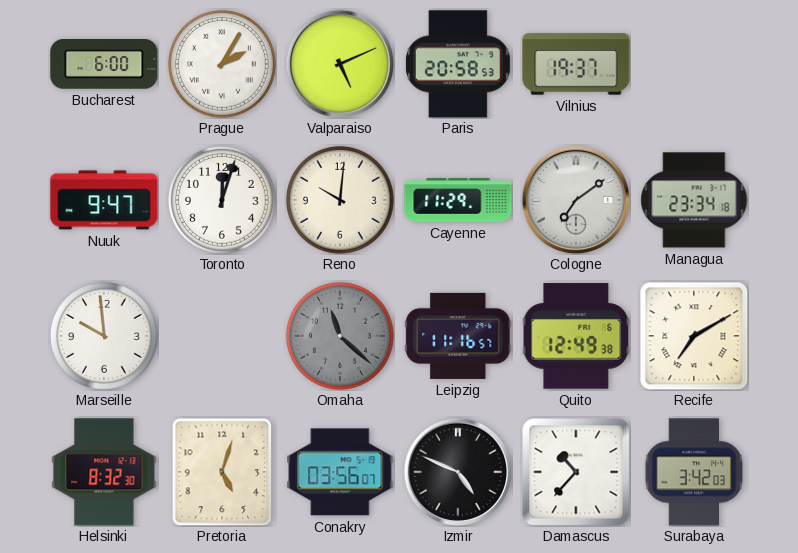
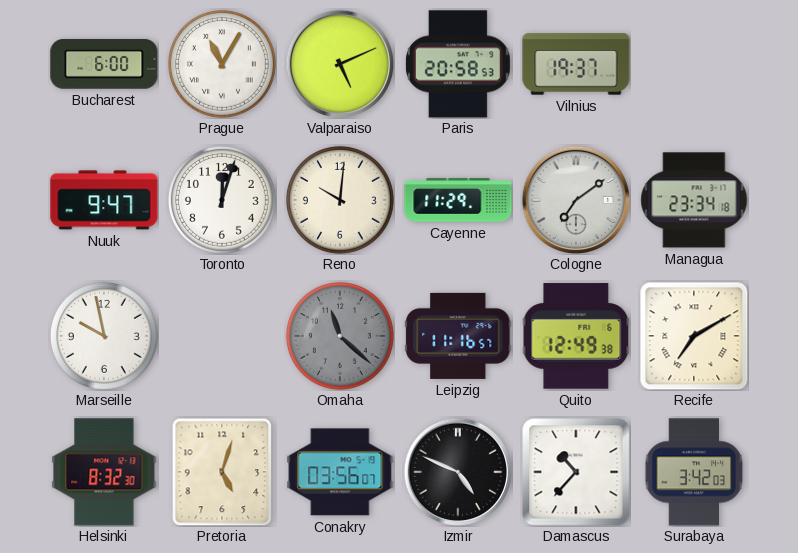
Prague: 2:05 -> 11:05 (222, 64)
Marseille: 9:59 -> 9:58 (104, 336)
